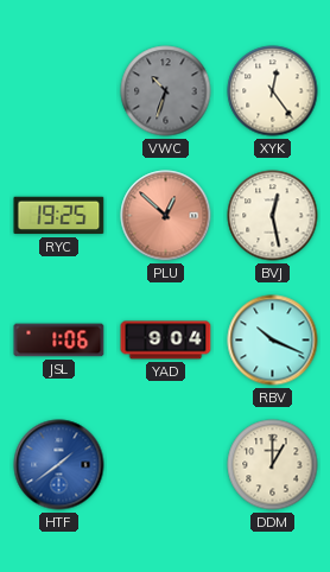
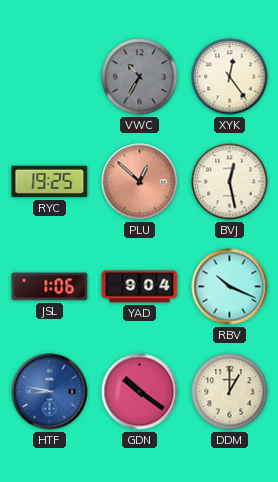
VWC: 10:33 -> 10:35 (140, 77)
HTF: 1:39 -> 8:47 (50, 392)
GDN: none -> 10:21 (140, 392)
